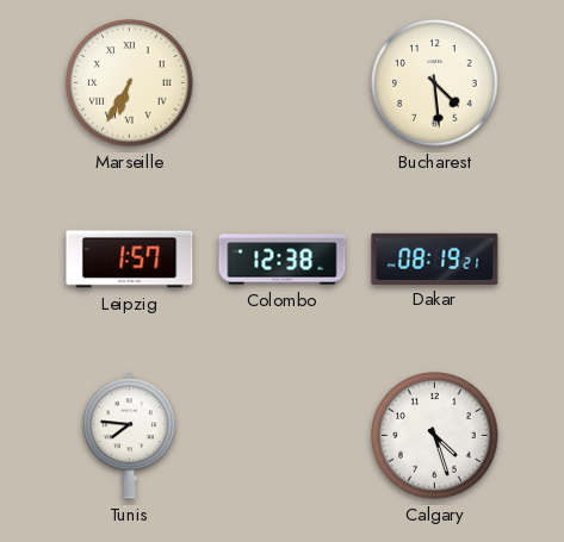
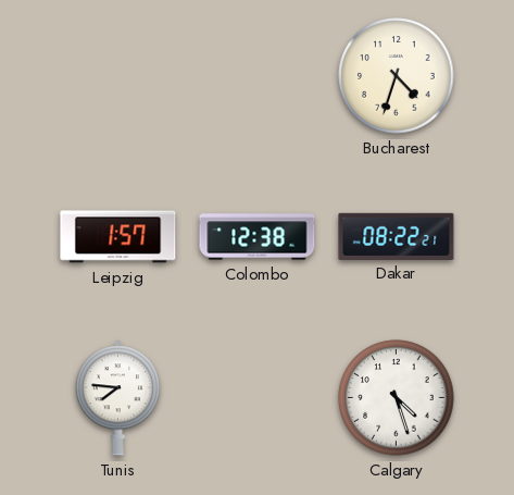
Marseille: 6:35 -> none (130, 83)
Bucharest: 4:29 -> 4:33 (397, 76)
Dakar: 08:19 -> 08:22 (397, 236)
